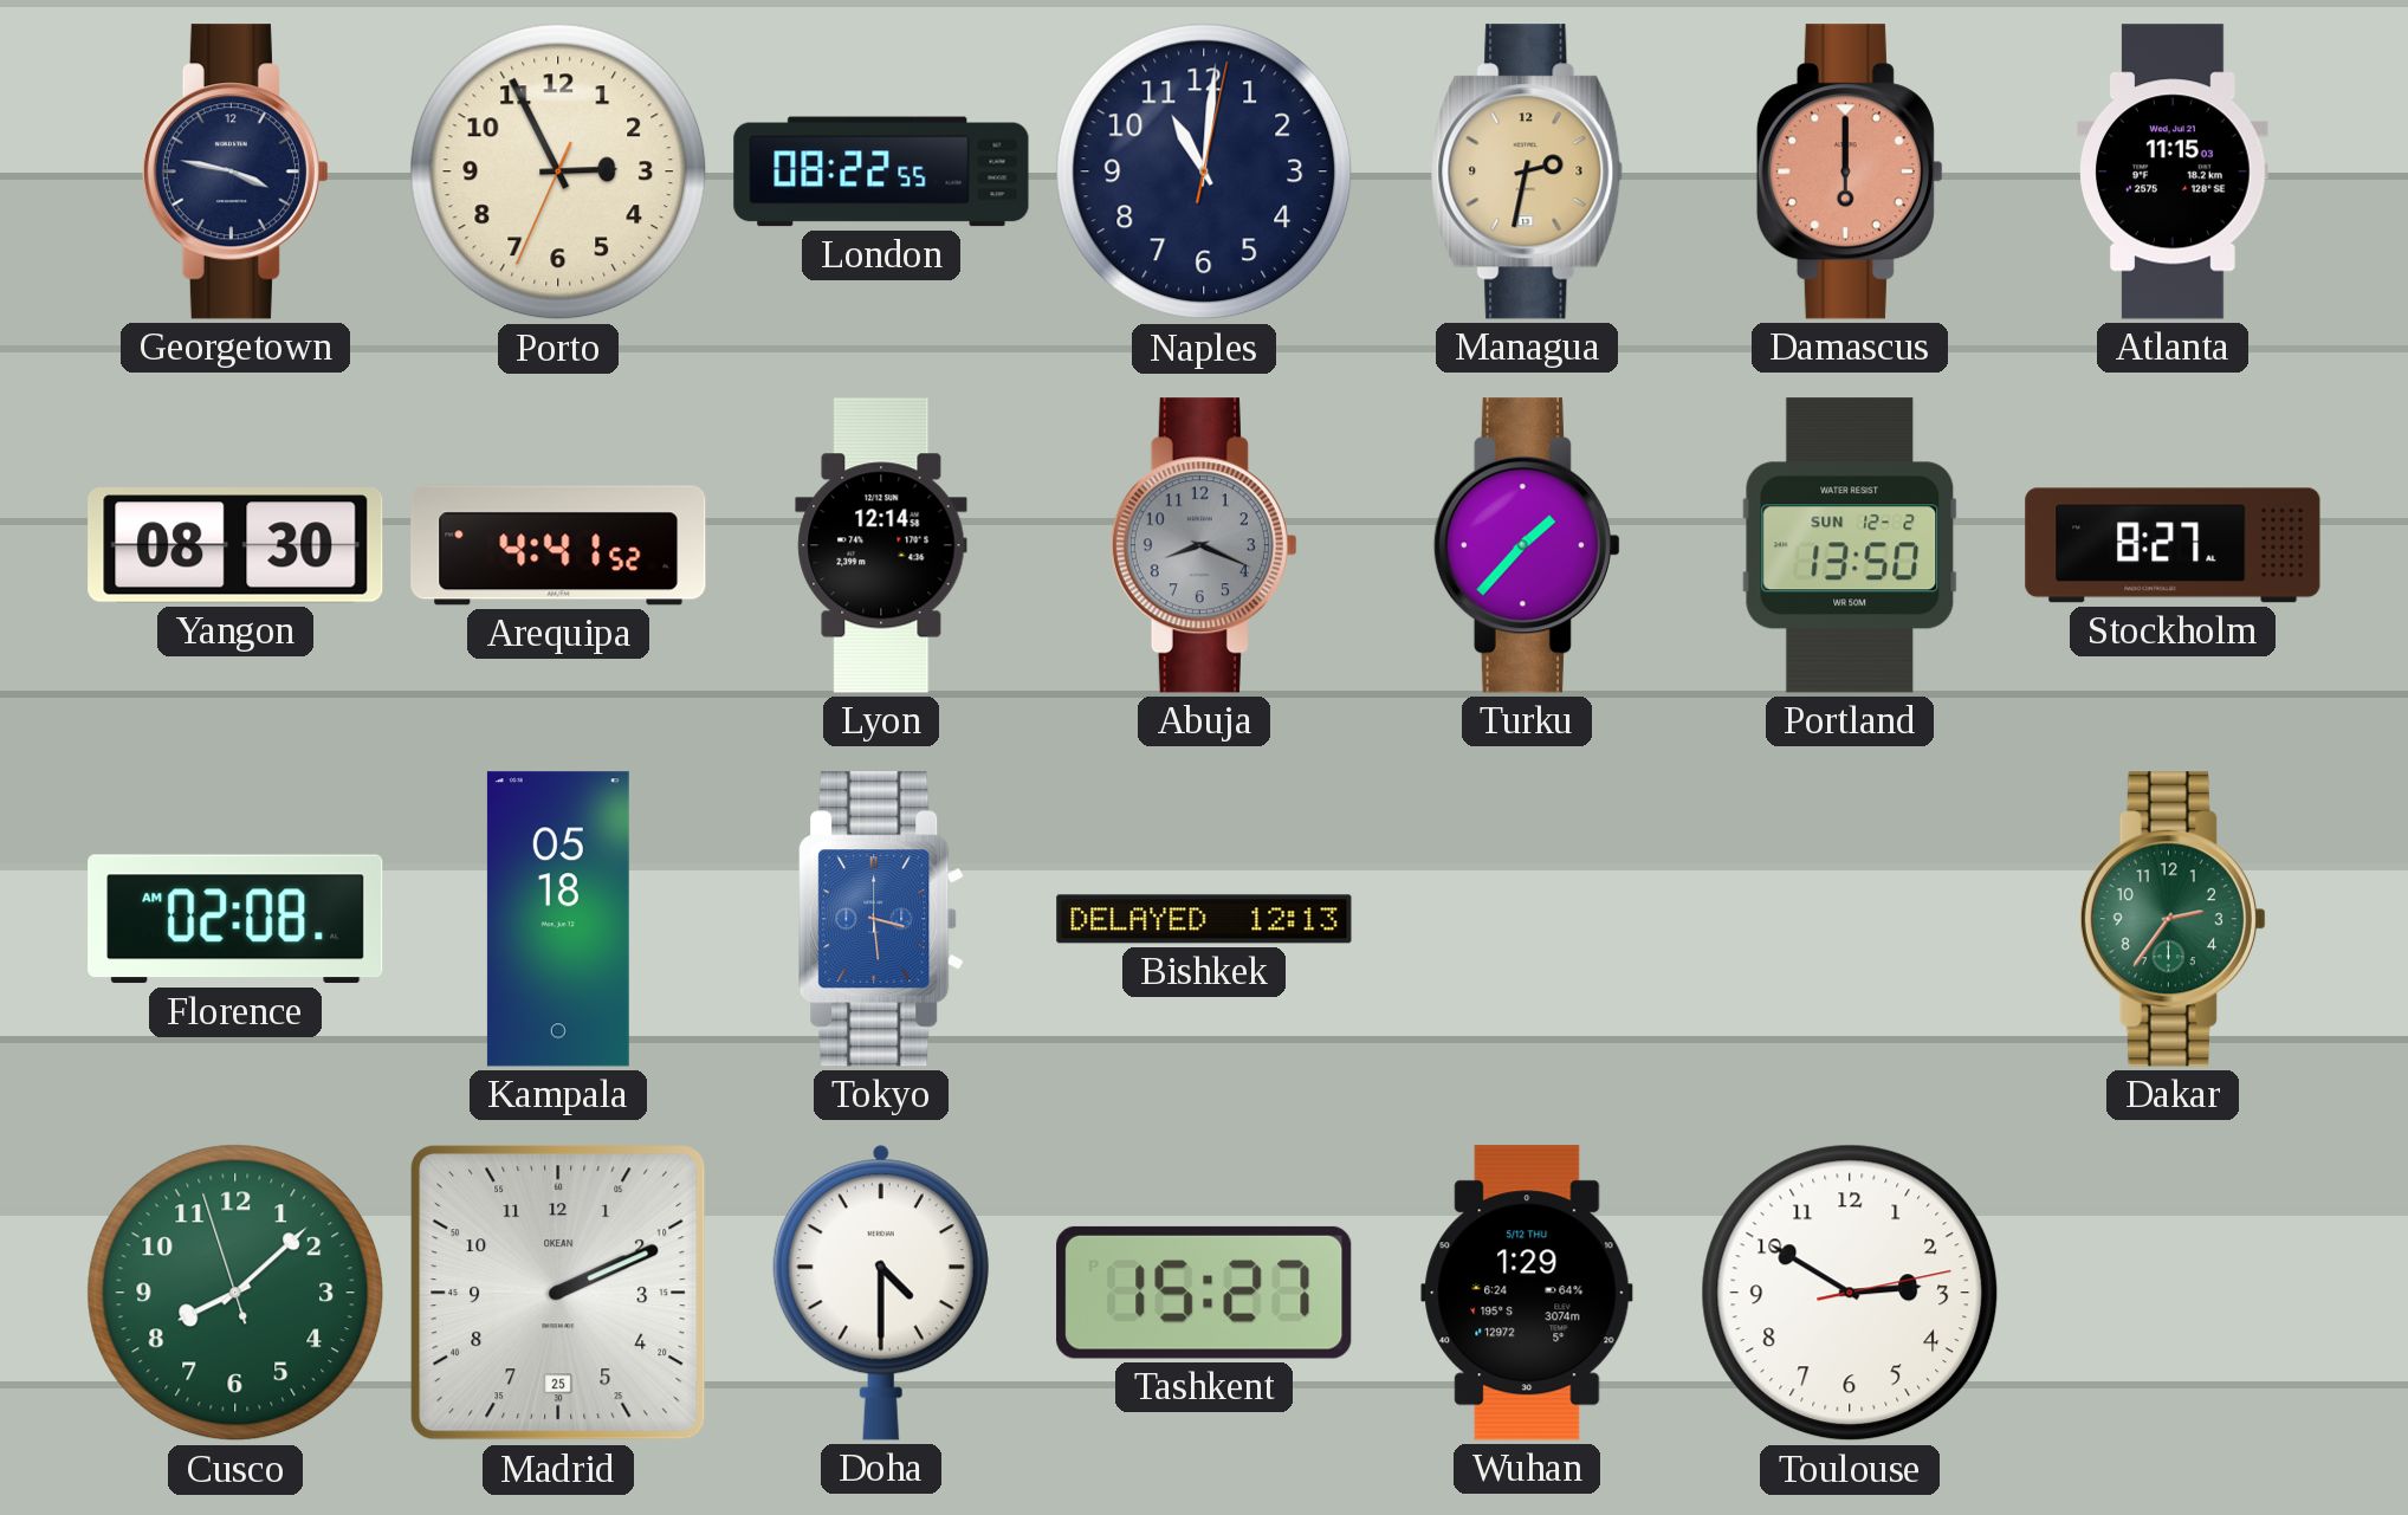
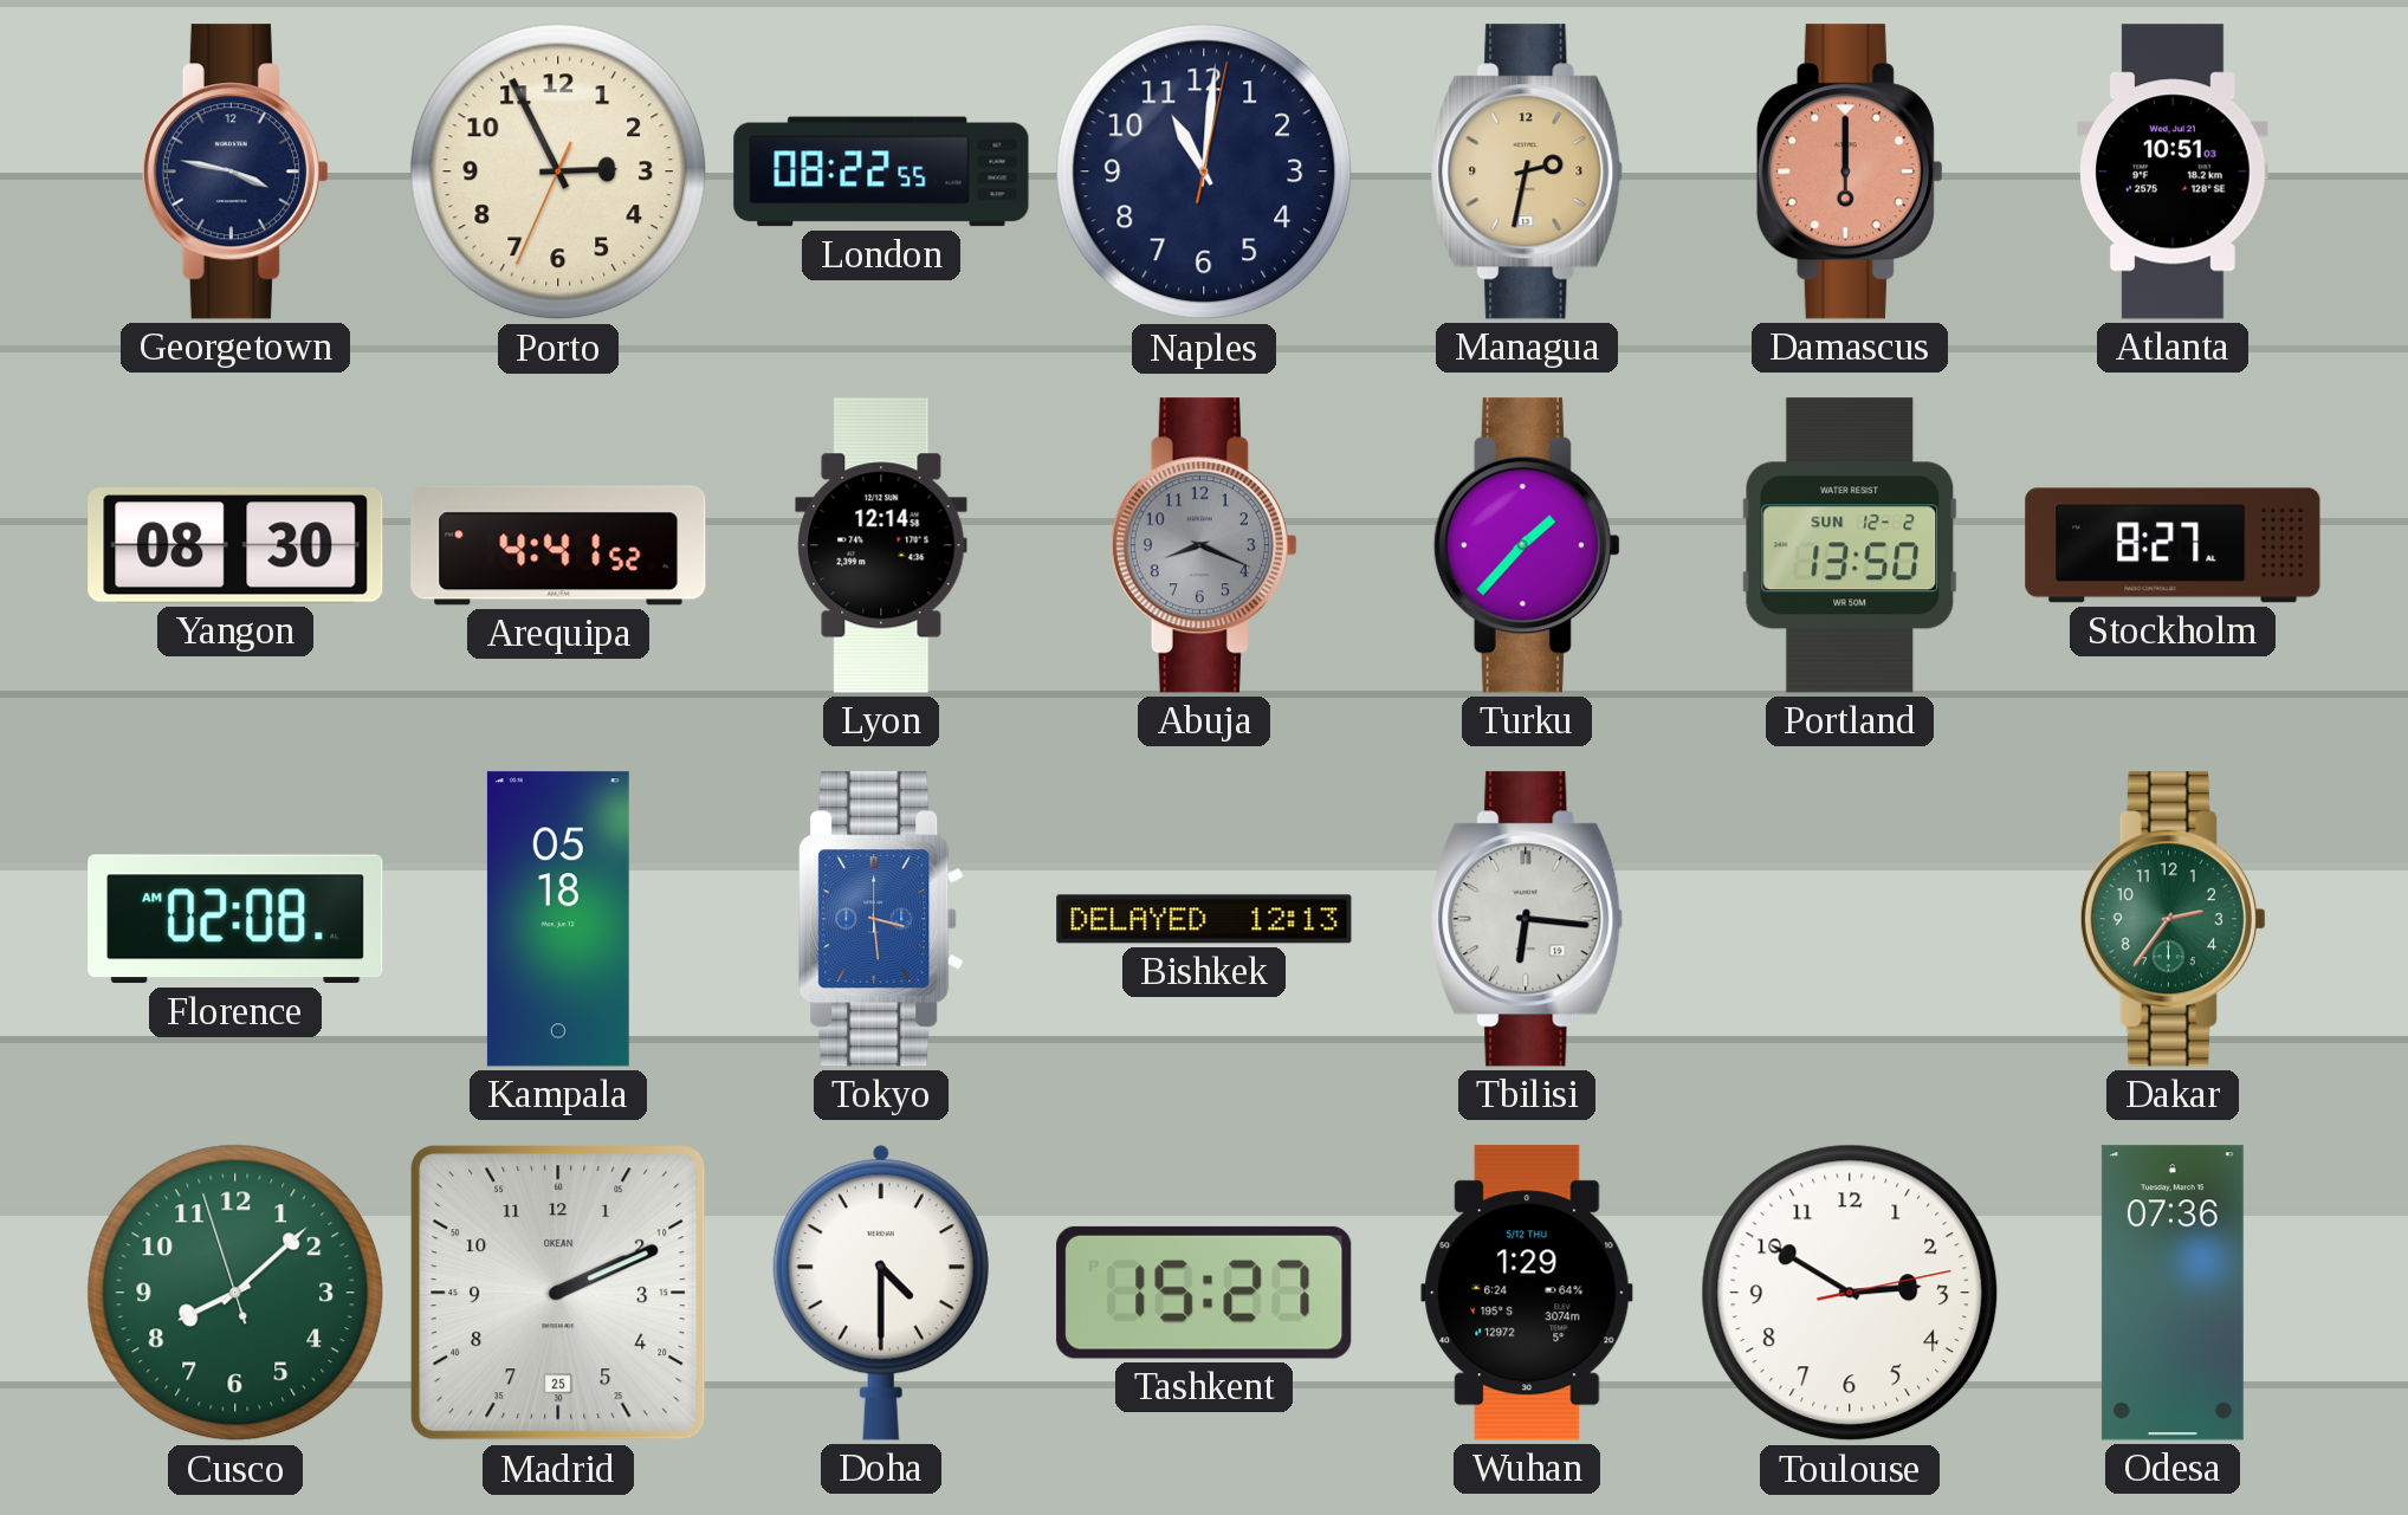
Atlanta: 11:15 -> 10:51 (2173, 171)
Tbilisi: none -> 6:16 (1527, 919)
Odesa: none -> 07:36 (2173, 1293)
